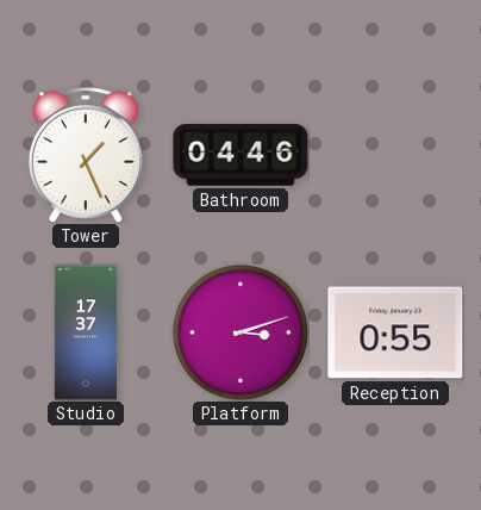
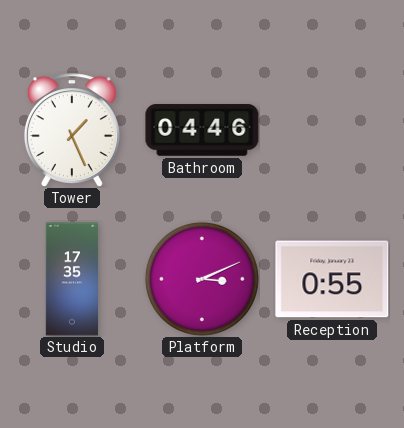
Studio: 17:37 -> 17:35 (72, 279)
Platform: 3:12 -> 3:11 (202, 279)
